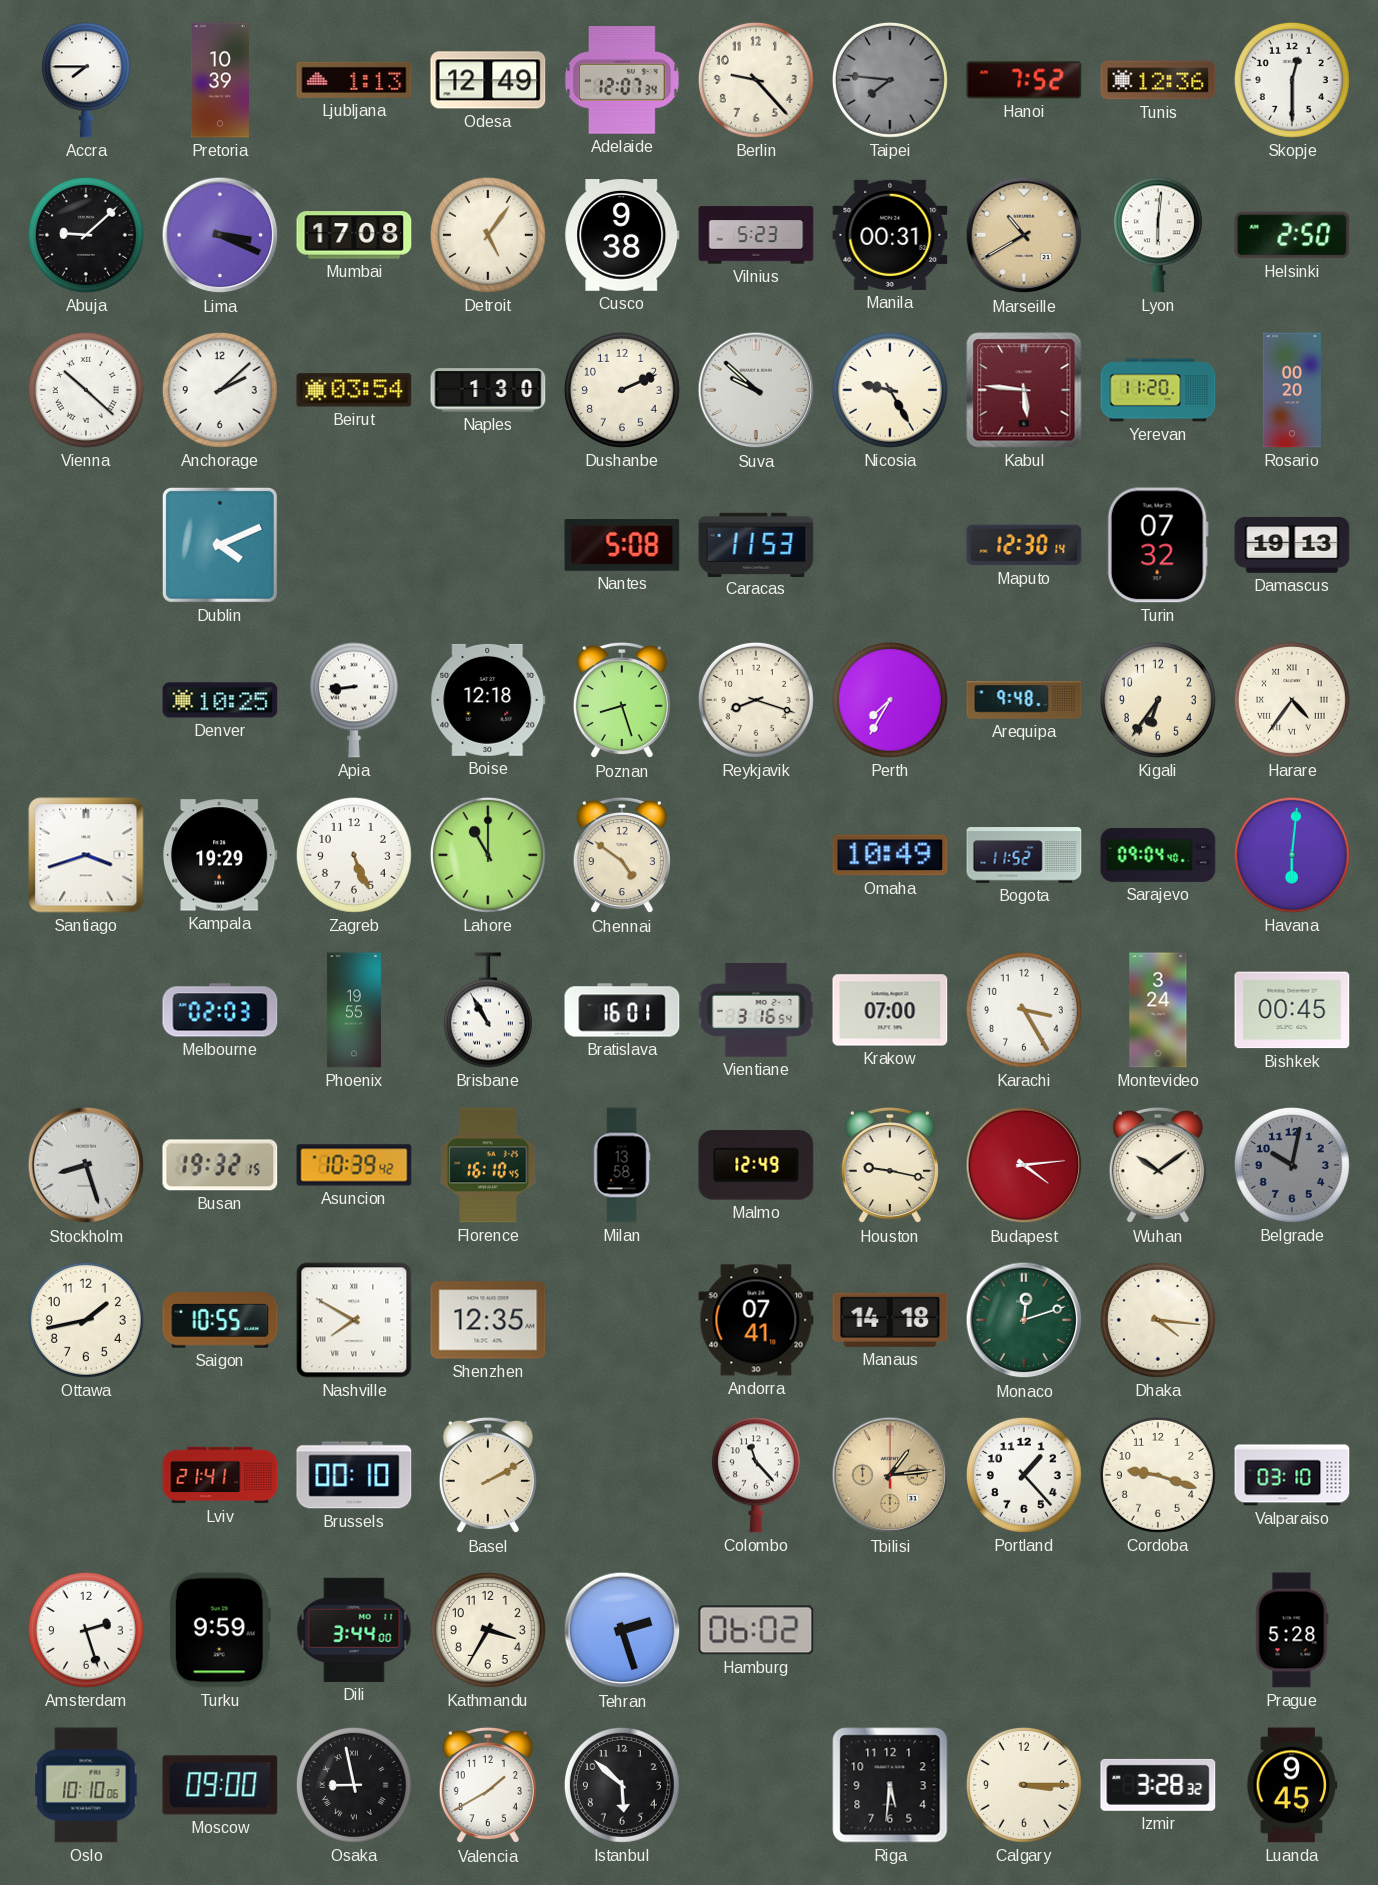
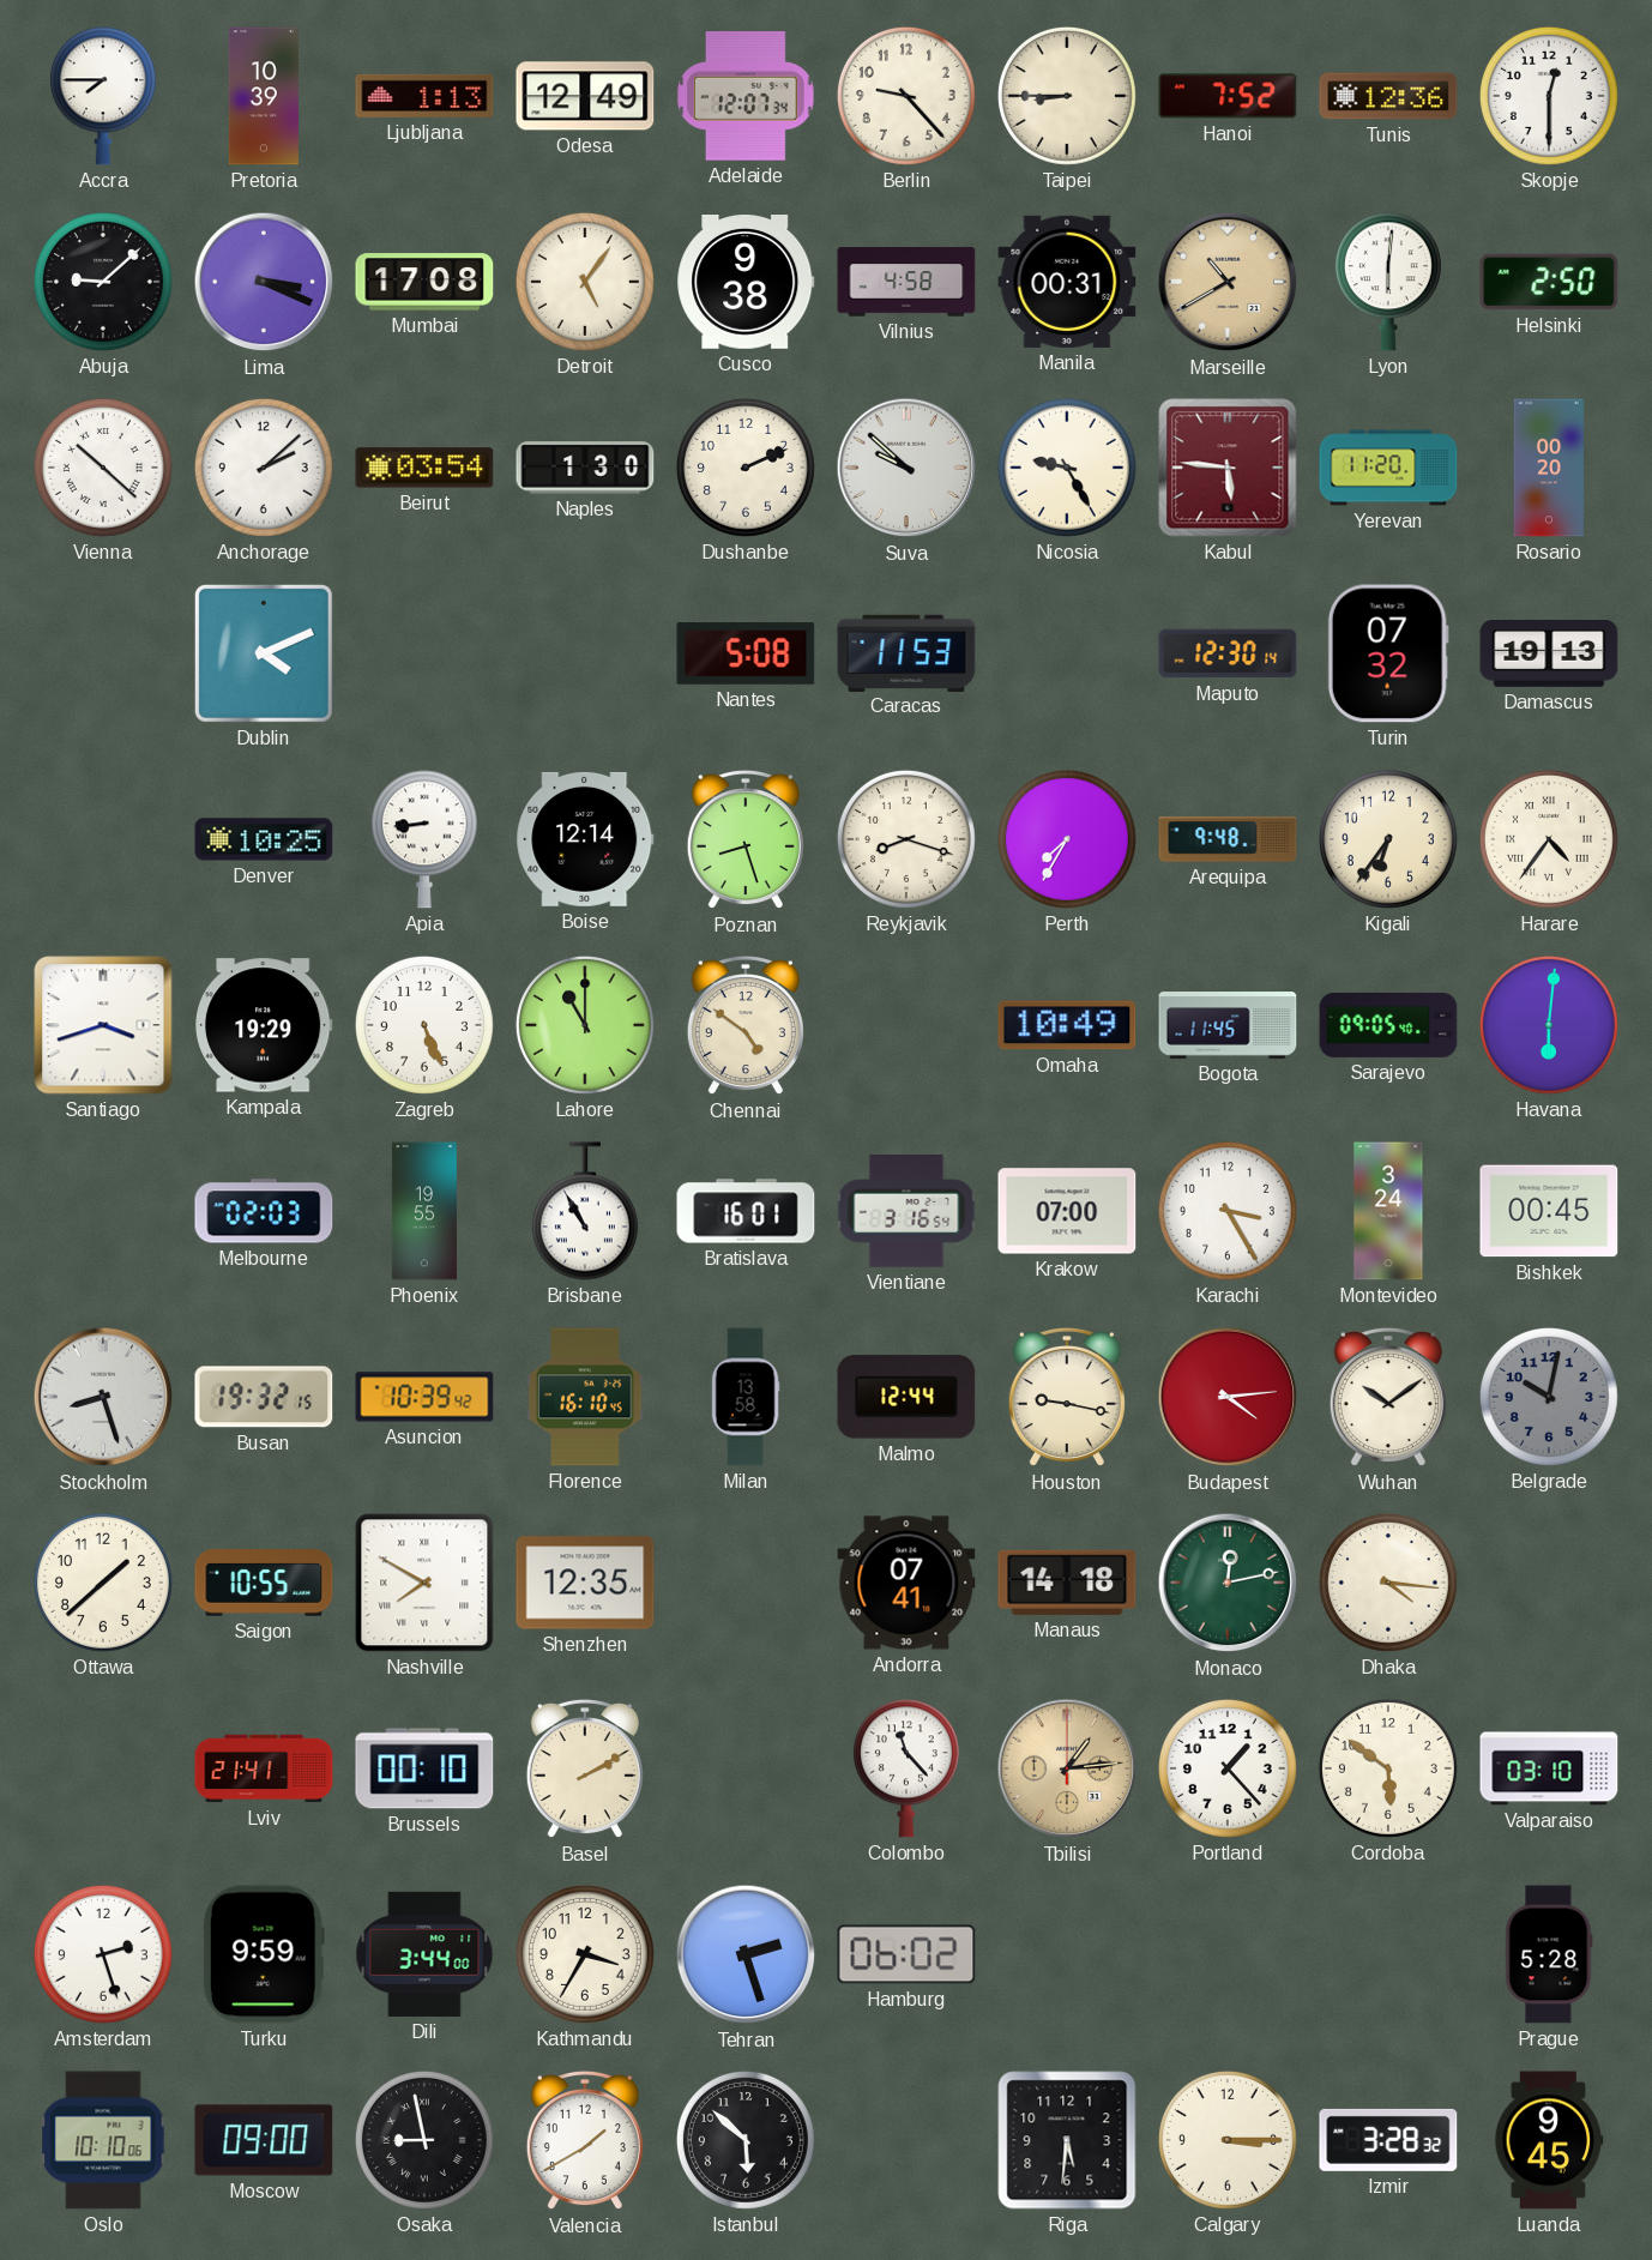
Taipei: 7:46 -> 8:45 (1067, 96)
Taipei dial: grey -> cream (1067, 96)
Vilnius: 5:23 -> 4:58 (906, 282)
Boise: 12:18 -> 12:14 (585, 839)
Bogota: 11:52 -> 11:45 (1228, 1025)
Sarajevo: 09:04 -> 09:05 (1388, 1025)
Malmo: 12:49 -> 12:44 (906, 1397)
Ottawa: 1:43 -> 1:38 (103, 1583)
Monaco: 12:12 -> 12:13 (1228, 1583)
Cordoba: 9:18 -> 5:51 (1388, 1768)
